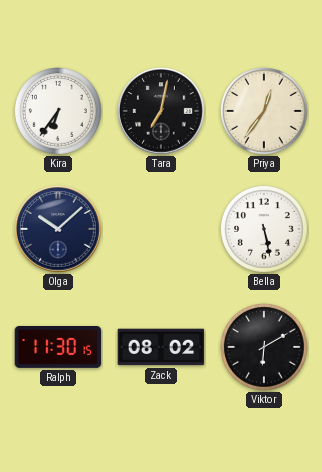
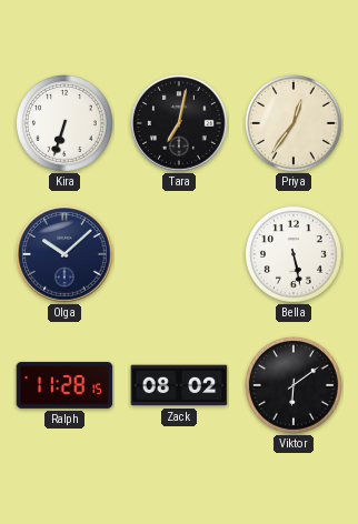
Kira: 6:36 -> 6:33 (66, 124)
Ralph: 11:30 -> 11:28 (64, 385)
Viktor: 6:10 -> 6:09 (295, 386)
